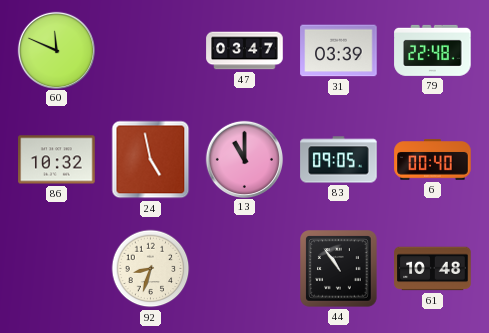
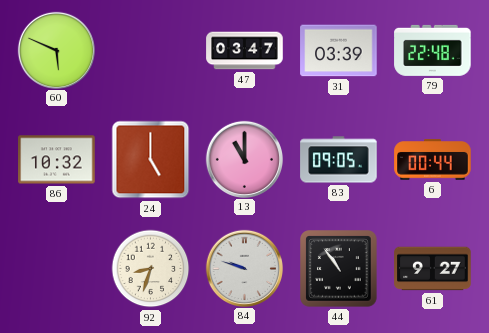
60: 11:49 -> 5:49 (56, 50)
24: 4:58 -> 5:00 (151, 160)
6: 00:40 -> 00:44 (433, 160)
84: none -> 9:48 (244, 268)
61: 10:48 -> 9:27 (433, 269)
